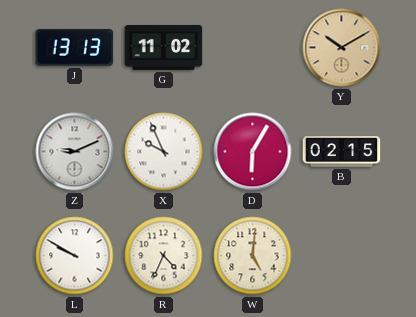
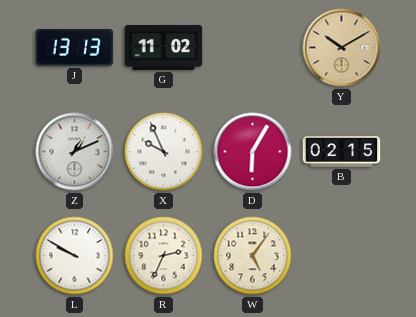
Z: 9:11 -> 1:11 (75, 152)
R: 4:34 -> 2:34 (164, 256)
W: 5:01 -> 5:06 (253, 256)
